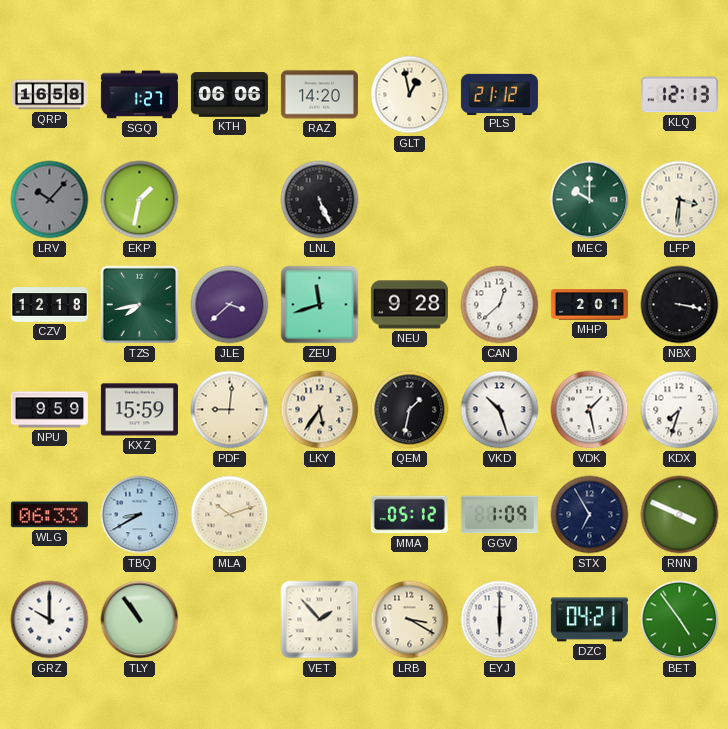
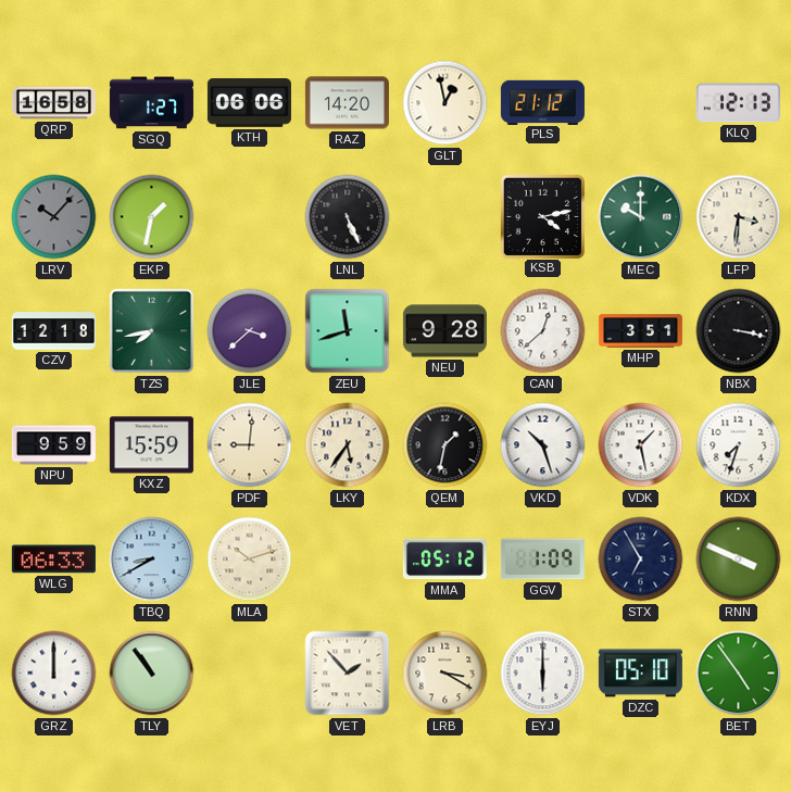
KSB: none -> 4:13 (542, 216)
MHP: 2:01 -> 3:51 (640, 331)
GRZ: 10:00 -> 12:00 (54, 674)
DZC: 04:21 -> 05:10 (640, 674)
